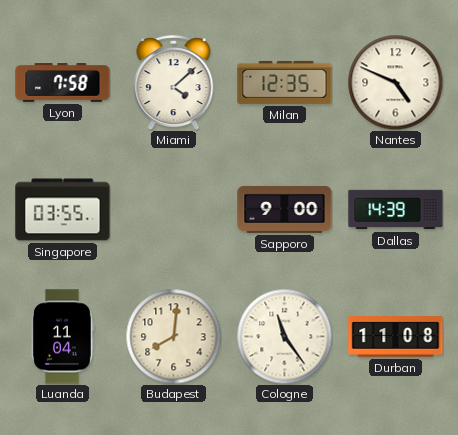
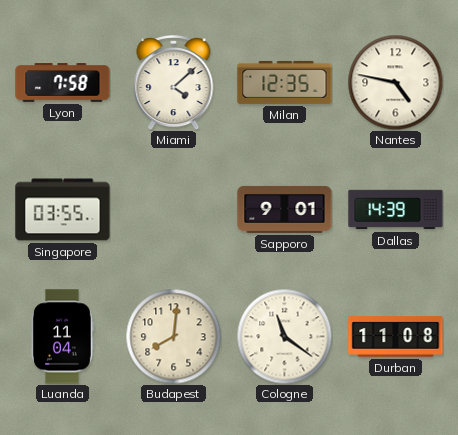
Nantes: 4:49 -> 4:47 (395, 82)
Sapporo: 9:00 -> 9:01 (285, 209)
Cologne: 11:24 -> 11:21 (284, 336)
